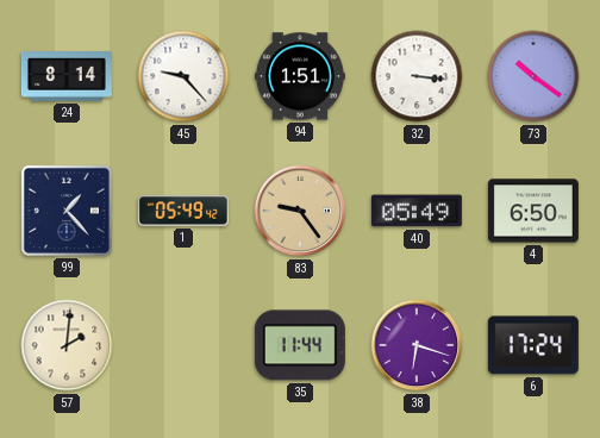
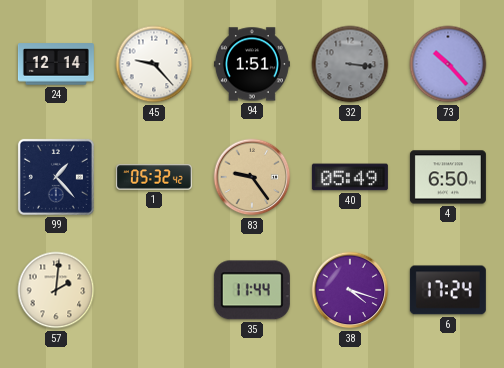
24: 8:14 -> 12:14 (56, 64)
32 dial: white -> grey (350, 64)
73: 10:21 -> 10:23 (448, 64)
1: 05:49 -> 05:32 (154, 177)
38: 6:18 -> 4:18 (350, 290)
